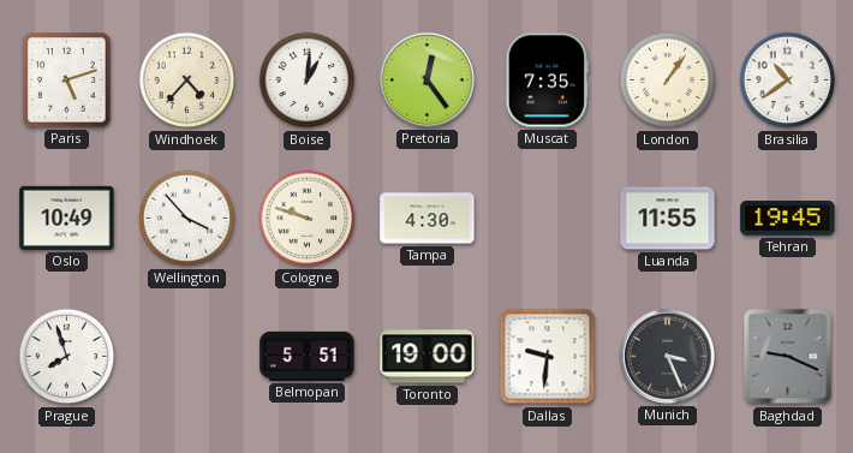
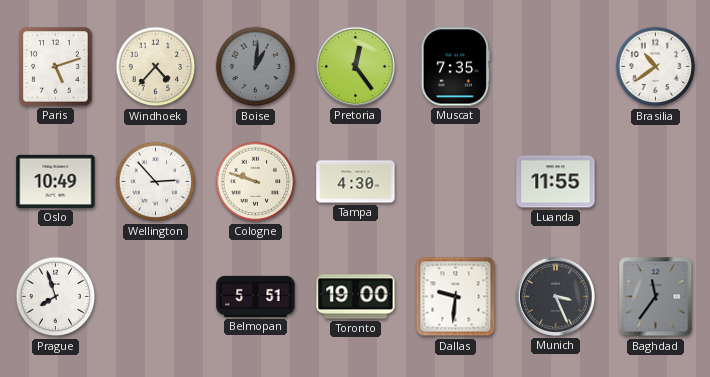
Boise dial: white -> grey (256, 67)
London: 1:06 -> none (668, 81)
Wellington: 3:53 -> 2:53 (156, 182)
Tehran: 19:45 -> none (788, 219)
Baghdad: 9:19 -> 11:36 (656, 297)
